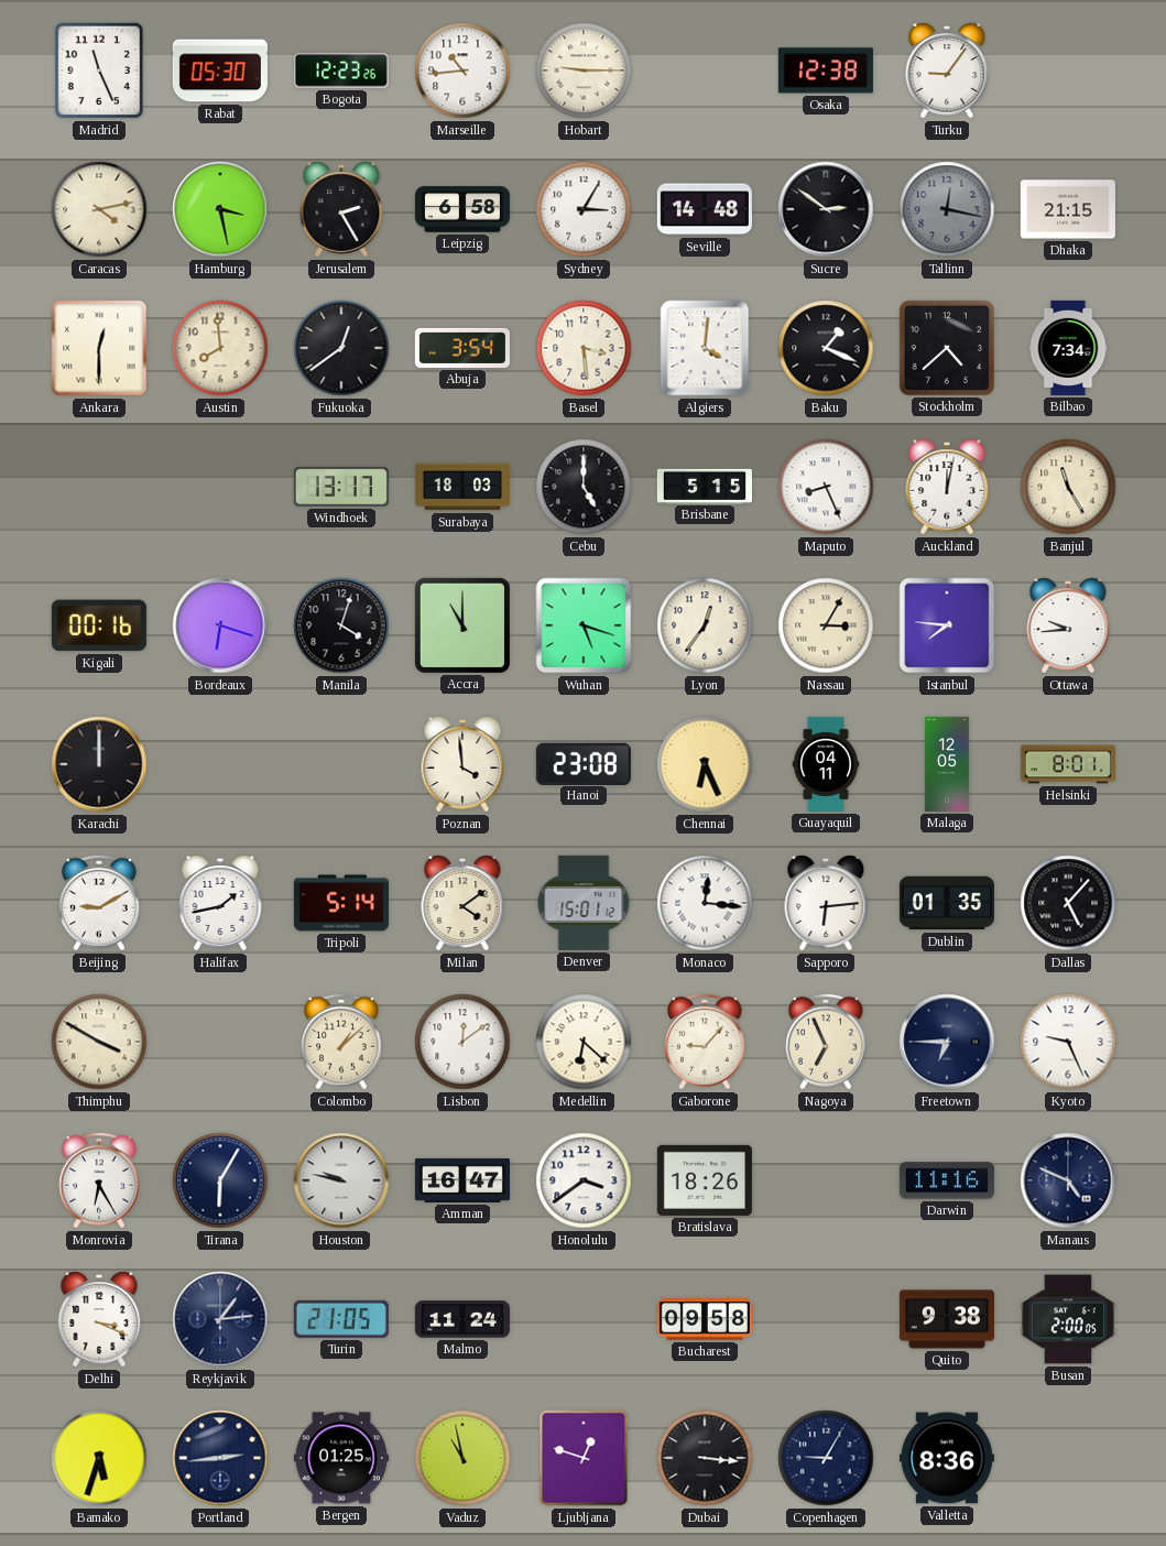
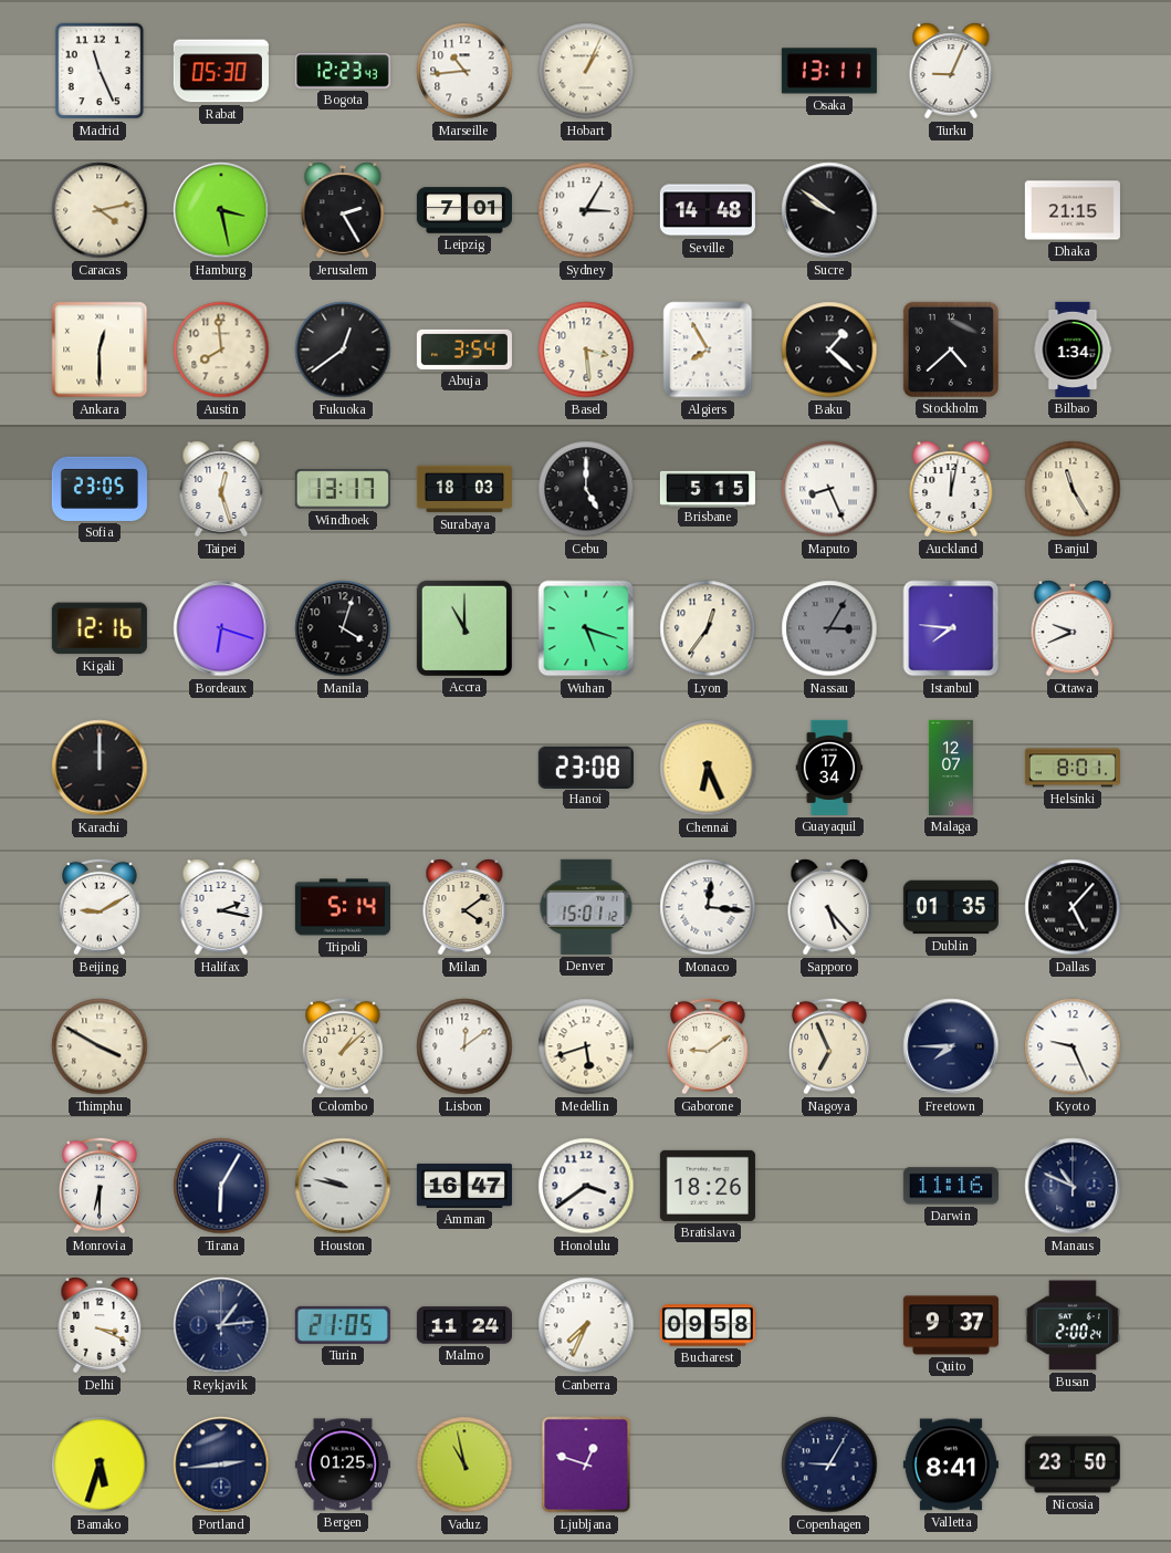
Bogota: 12:23:26 -> 12:23:43 (343, 71)
Hobart: 9:15 -> 1:04 (586, 71)
Osaka: 12:38 -> 13:11 (829, 71)
Turku: 9:06 -> 9:04 (951, 71)
Leipzig: 6:58 -> 7:01 (464, 210)
Sucre: 2:51 -> 9:51 (829, 210)
Tallinn: 12:17 -> none (947, 209)
Algiers: 4:01 -> 7:55 (708, 350)
Baku: 1:19 -> 1:22 (829, 350)
Bilbao: 7:34 -> 1:34 (1073, 350)
Sofia: none -> 23:05 (100, 489)
Taipei: none -> 12:27 (221, 489)
Kigali: 00:16 -> 12:16 (100, 628)
Nassau dial: cream -> grey (829, 628)
Ottawa: 9:44 -> 9:41 (1073, 628)
Poznan: 3:59 -> none (462, 764)
Guayaquil: 04:11 -> 17:34 (829, 768)
Malaga: 12:05 -> 12:07 (951, 768)
Halifax: 1:43 -> 2:17 (221, 907)
Sapporo: 6:14 -> 5:23 (829, 907)
Medellin: 6:22 -> 5:42 (586, 1046)
Gaborone: 9:07 -> 9:09 (709, 1046)
Freetown: 6:45 -> 7:45 (951, 1046)
Monrovia: 6:25 -> 6:30 (101, 1186)
Manaus: 4:49 -> 10:49 (1073, 1186)
Canberra: none -> 7:34 (586, 1325)
Quito: 9:38 -> 9:37 (951, 1325)
Busan: 2:00:05 -> 2:00:24 (1073, 1325)
Dubai: 3:16 -> none (705, 1458)
Valletta: 8:36 -> 8:41 (951, 1465)
Nicosia: none -> 23:50 (1073, 1465)
